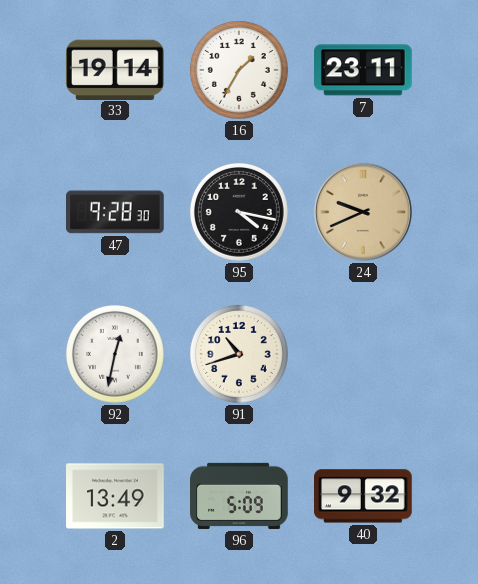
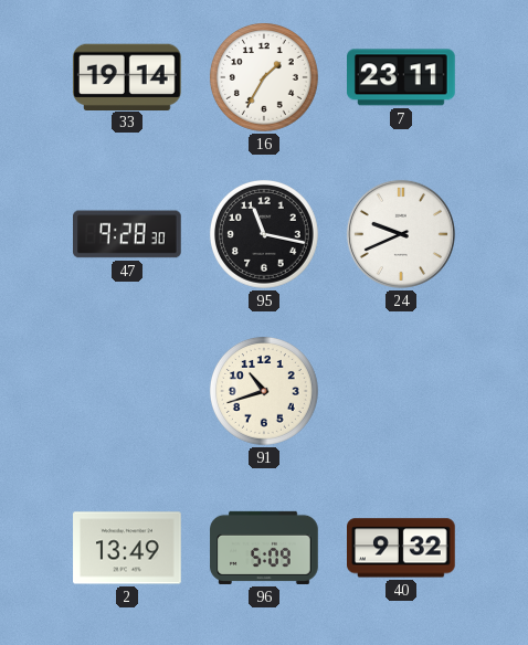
95: 4:17 -> 11:17 (264, 234)
24 dial: champagne -> white (401, 234)
92: 12:32 -> none (115, 354)
